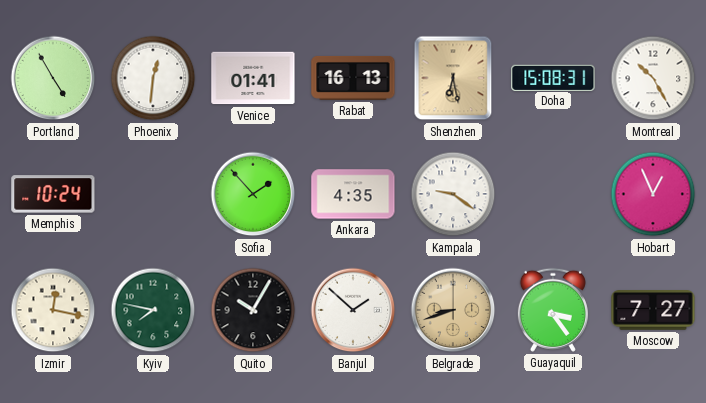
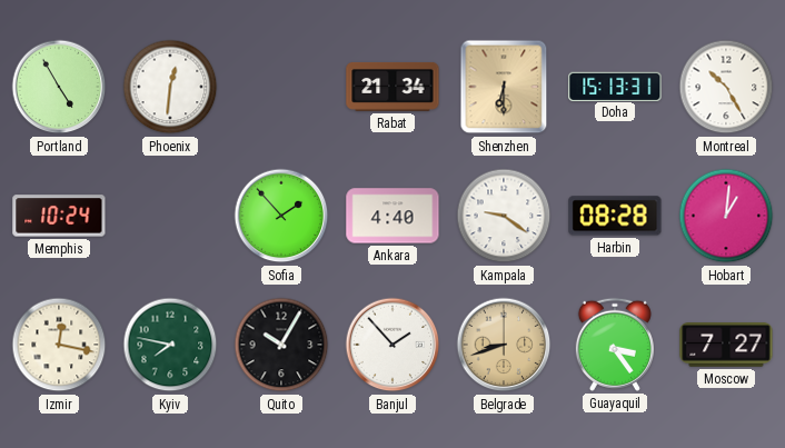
Venice: 01:41 -> none (253, 78)
Rabat: 16:13 -> 21:34 (392, 87)
Shenzhen: 6:28 -> 6:30 (504, 87)
Doha: 15:08 -> 15:13 (615, 86)
Ankara: 4:35 -> 4:40 (392, 216)
Harbin: none -> 08:28 (615, 216)
Hobart: 12:56 -> 1:01 (726, 216)
Banjul: 1:52 -> 1:53 (392, 345)
